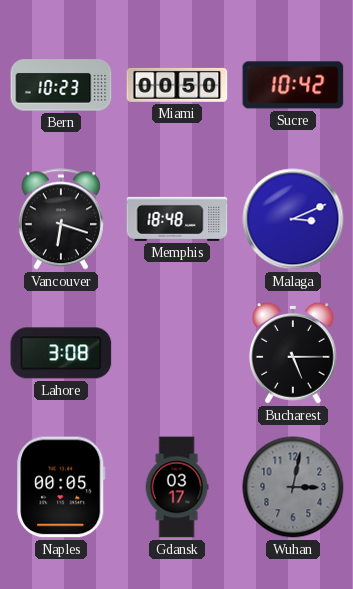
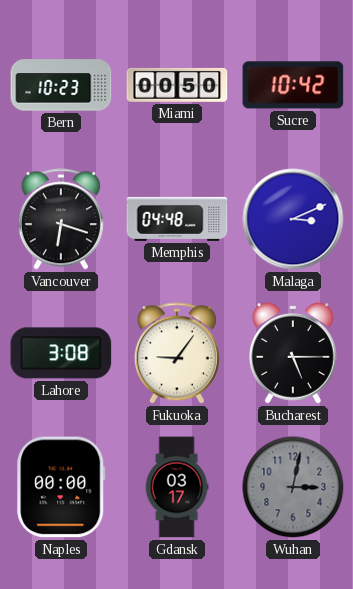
Memphis: 18:48 -> 04:48 (177, 219)
Fukuoka: none -> 9:06 (177, 353)
Naples: 00:05 -> 00:00 (61, 487)
